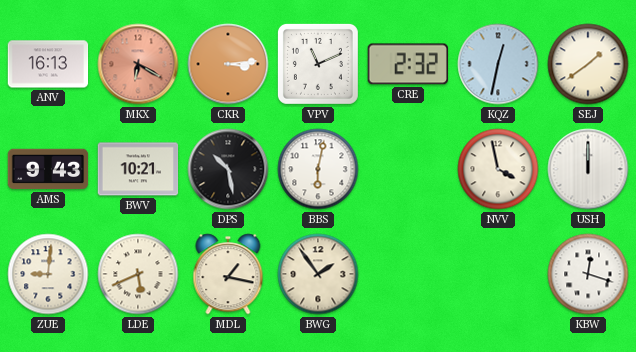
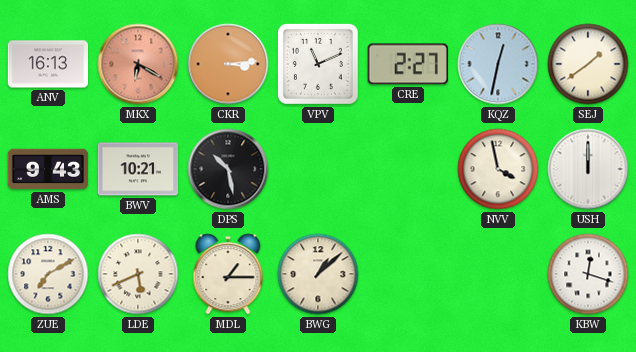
CRE: 2:32 -> 2:27 (408, 64)
BBS: 6:02 -> none (318, 169)
ZUE: 9:01 -> 7:10 (48, 274)
MDL: 1:17 -> 1:15 (228, 274)
BWG: 1:54 -> 1:08 (318, 274)
